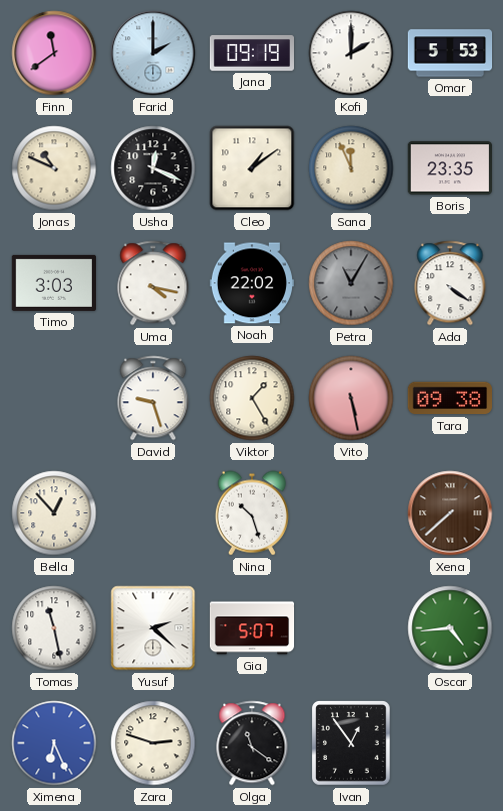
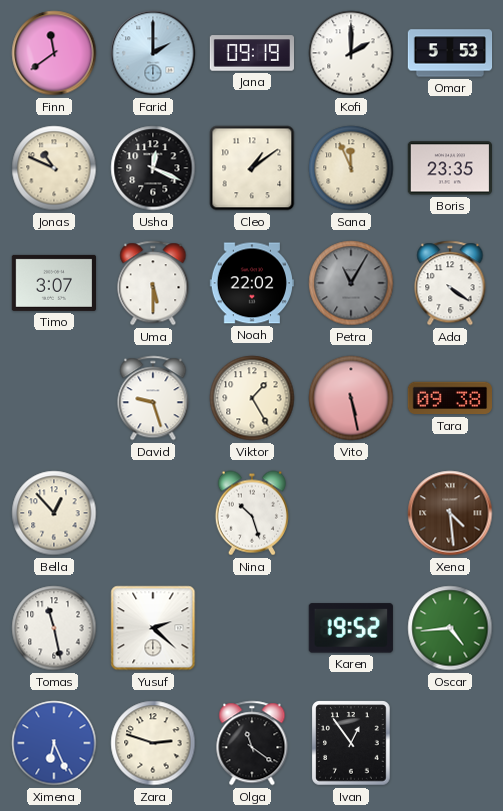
Timo: 3:03 -> 3:07 (53, 283)
Uma: 4:17 -> 5:30 (153, 283)
Xena: 7:38 -> 4:29 (450, 513)
Gia: 5:07 -> none (252, 628)
Karen: none -> 19:52 (351, 628)
